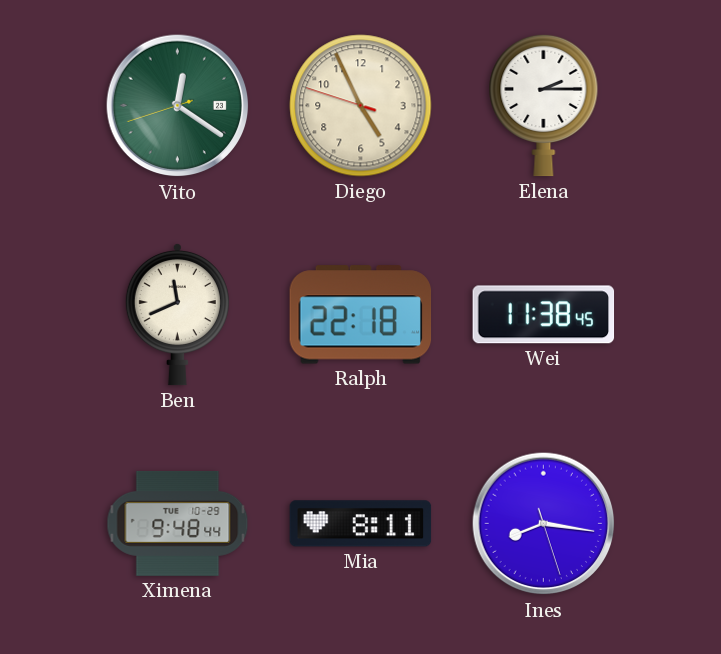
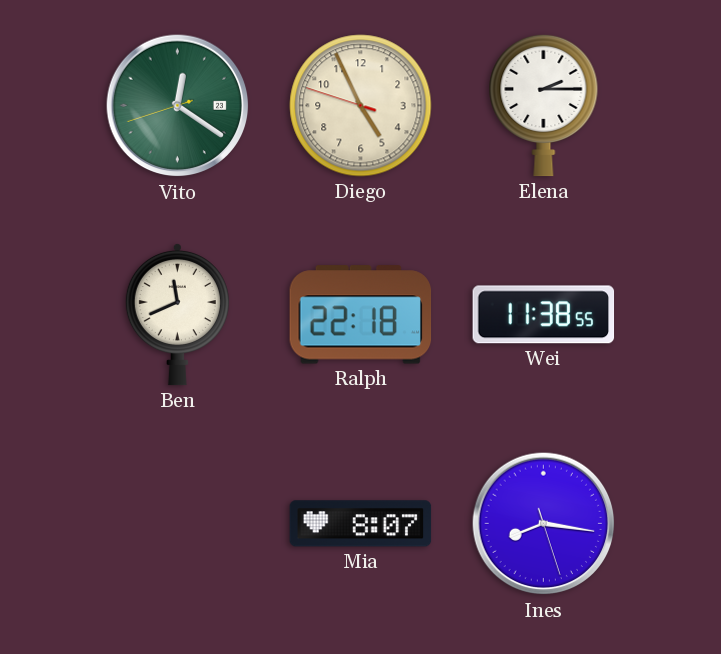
Wei: 11:38:45 -> 11:38:55 (544, 315)
Ximena: 9:48 -> none (178, 523)
Mia: 8:11 -> 8:07 (361, 524)
